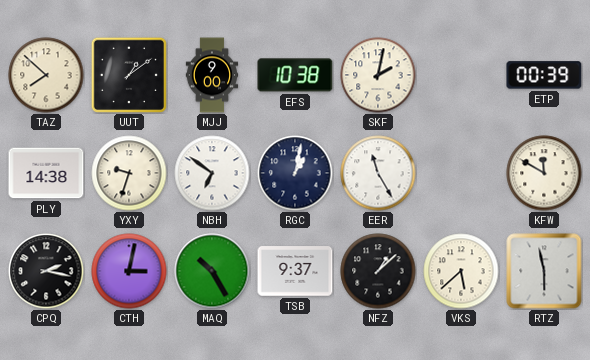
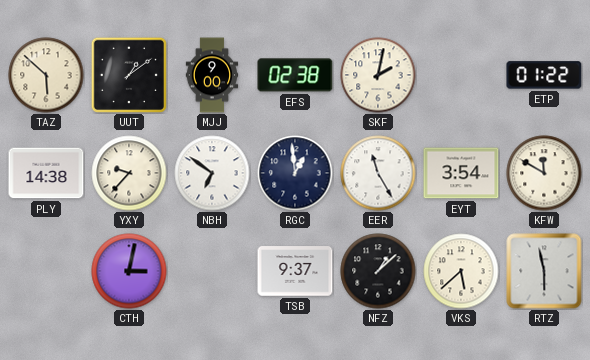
TAZ: 7:52 -> 5:52 (46, 75)
EFS: 10:38 -> 02:38 (295, 75)
ETP: 00:39 -> 01:22 (544, 75)
YXY: 9:33 -> 9:37 (129, 173)
RGC: 1:02 -> 12:59 (295, 173)
EYT: none -> 3:54 (461, 173)
CPQ: 2:17 -> none (46, 271)
MAQ: 10:25 -> none (212, 271)
